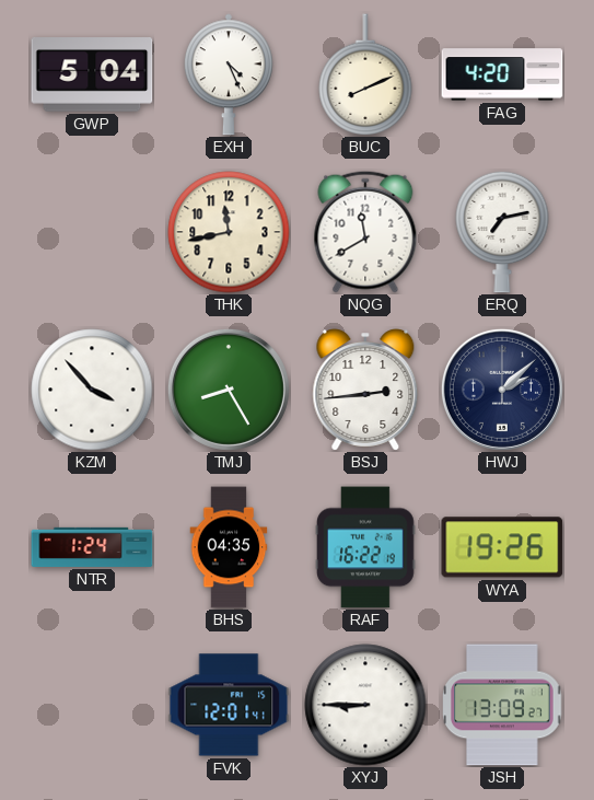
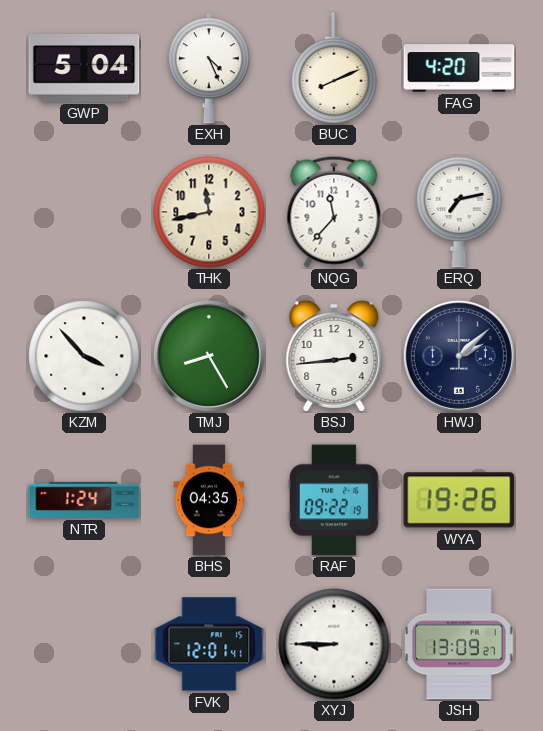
NQG: 11:40 -> 11:37 (334, 212)
RAF: 16:22 -> 09:22 (335, 500)
